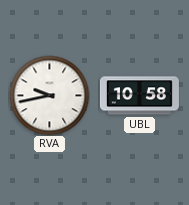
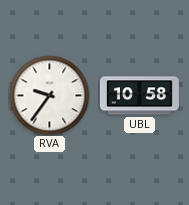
RVA: 9:43 -> 9:36 (49, 95)
